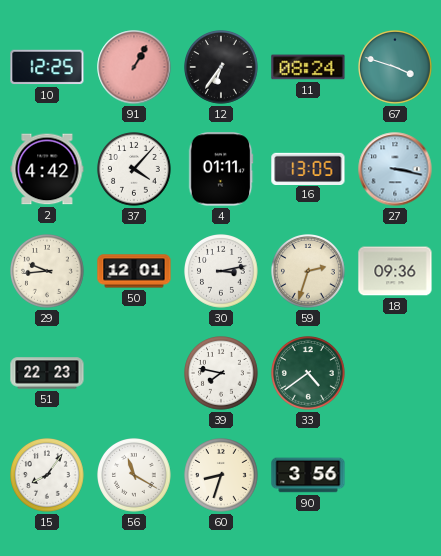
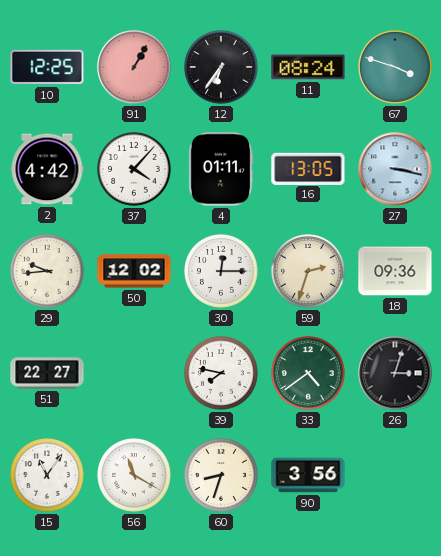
50: 12:01 -> 12:02 (134, 271)
30: 3:13 -> 12:15 (222, 272)
51: 22:23 -> 22:27 (47, 373)
26: none -> 3:03 (395, 373)
15: 8:06 -> 11:06 (48, 476)
